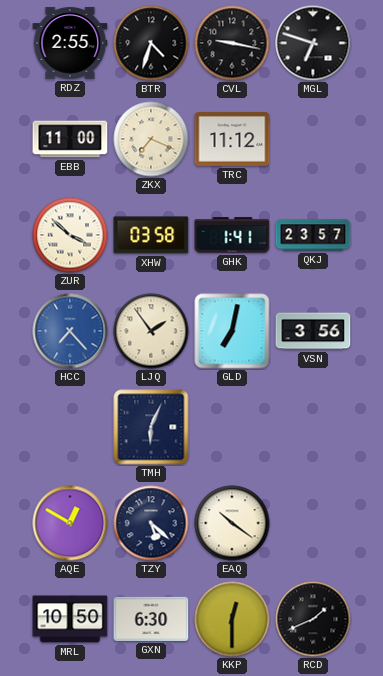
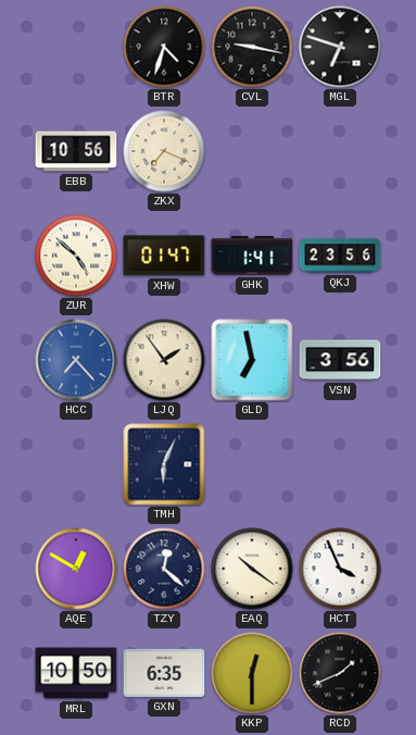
RDZ: 2:55 -> none (70, 43)
EBB: 11:00 -> 10:56 (76, 151)
TRC: 11:12 -> none (232, 140)
ZUR: 3:52 -> 4:52 (76, 256)
XHW: 03:58 -> 01:47 (164, 256)
QKJ: 23:57 -> 23:56 (340, 256)
GLD: 7:02 -> 6:58 (252, 360)
TZY: 5:22 -> 12:22 (164, 569)
HCT: none -> 3:56 (340, 569)
GXN: 6:30 -> 6:35 (164, 673)
